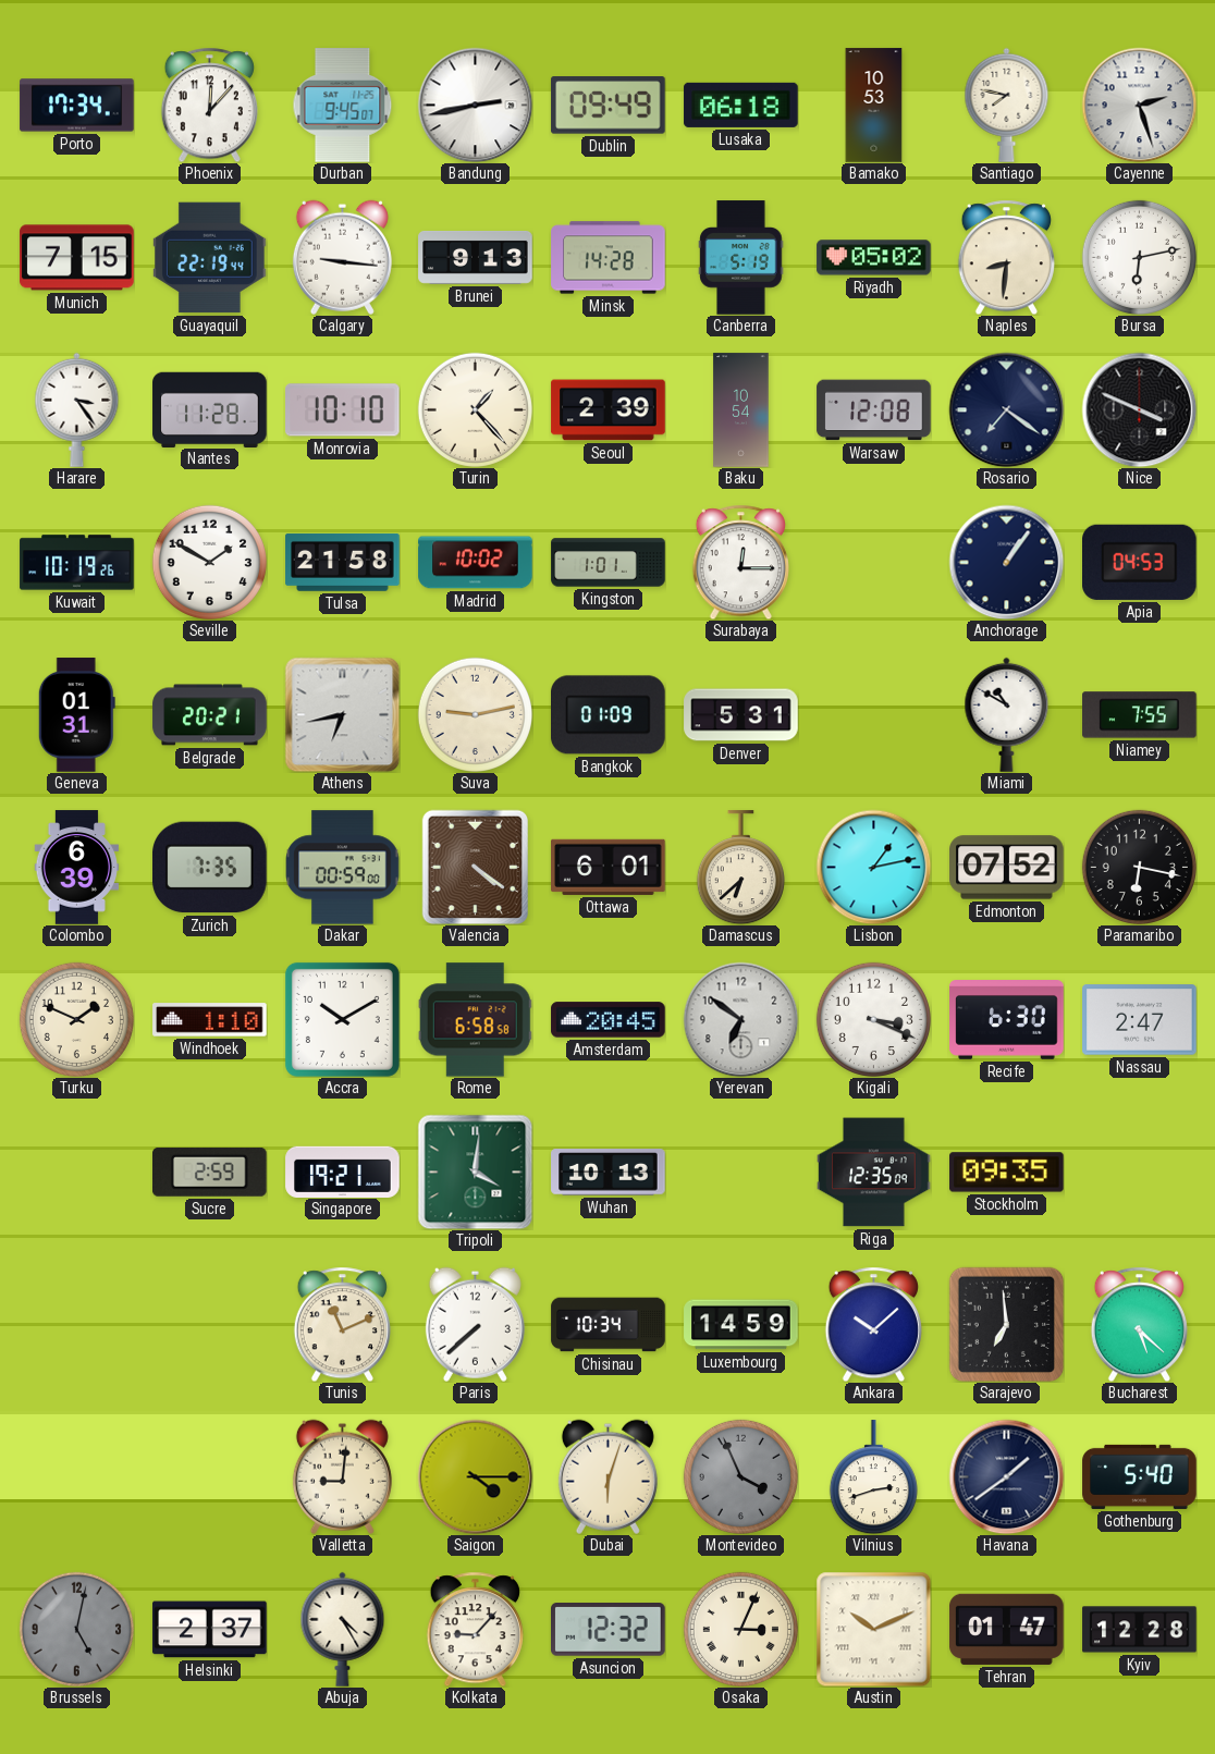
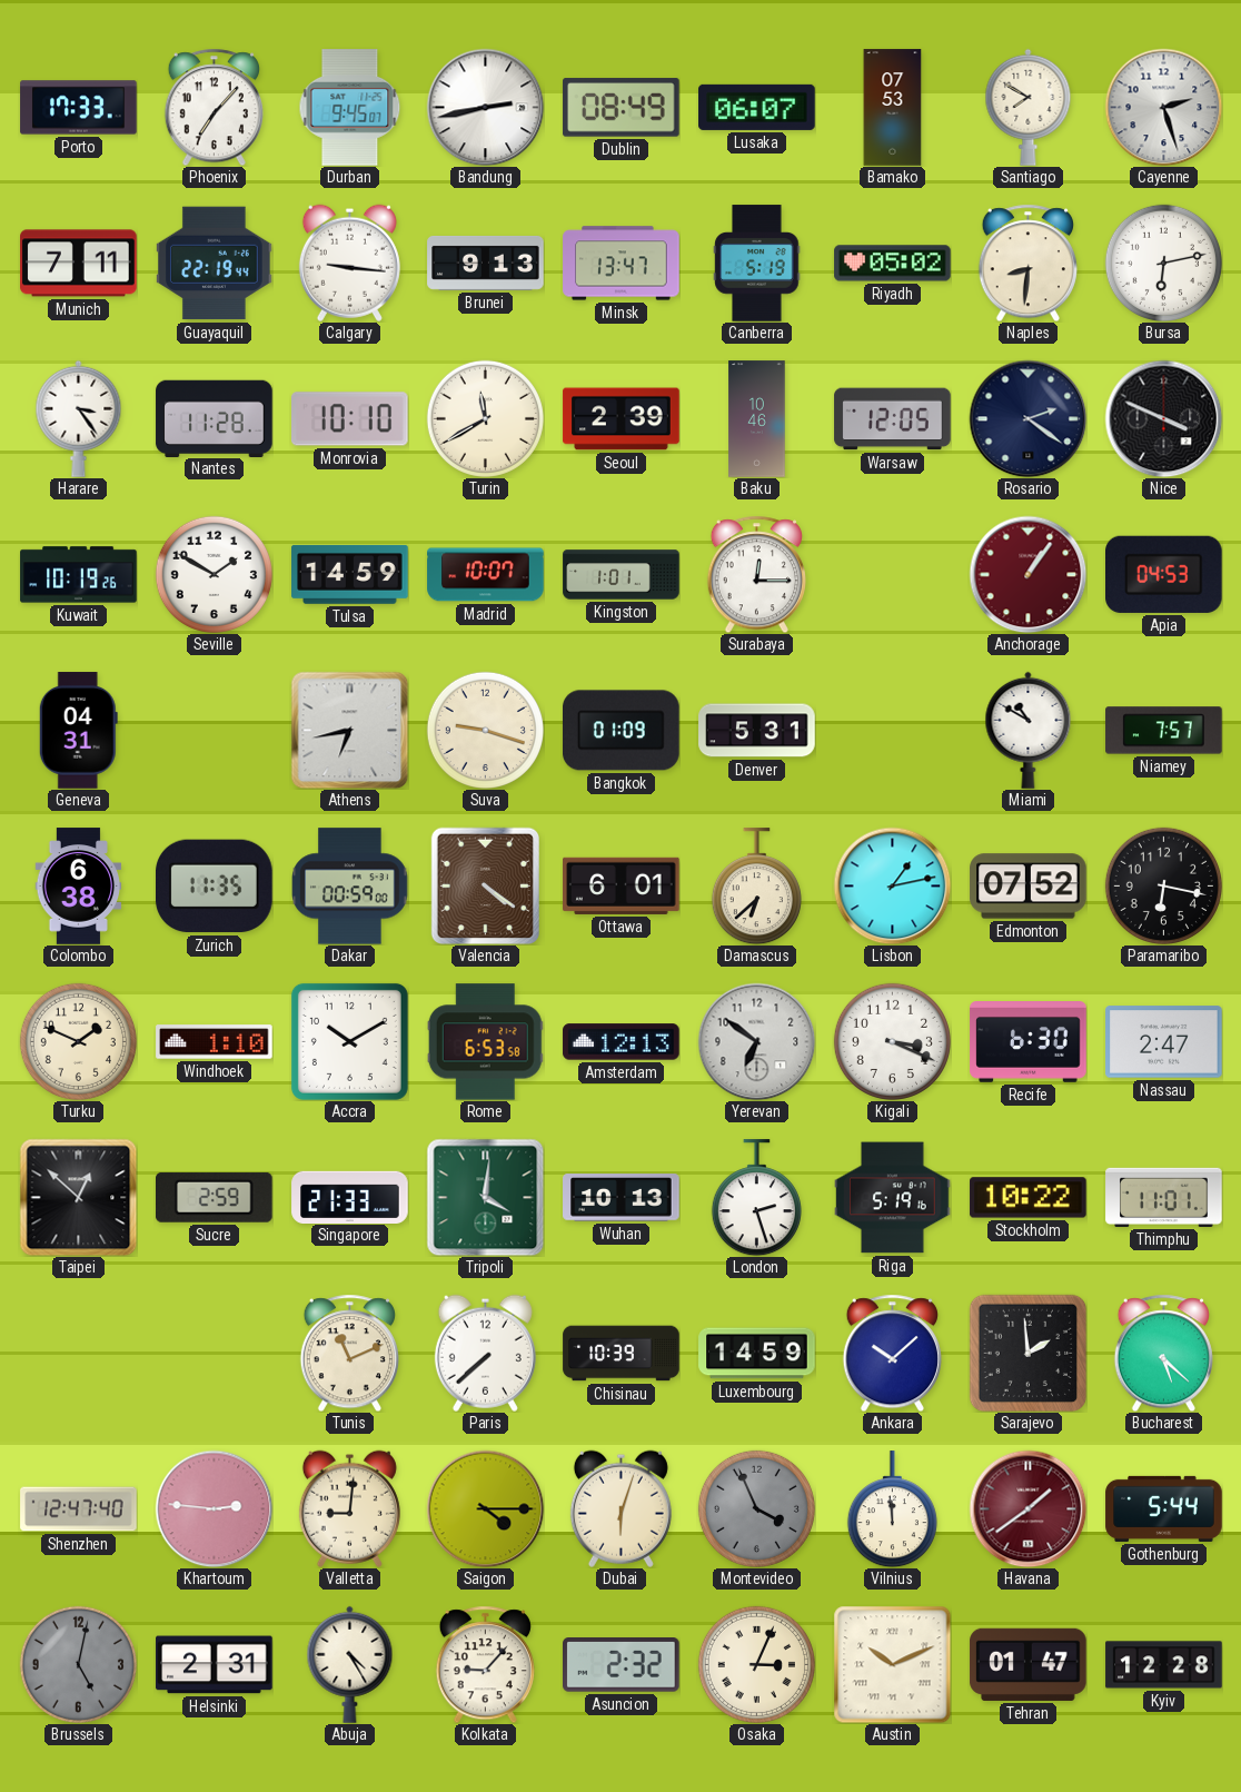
Porto: 17:34 -> 17:33 (79, 108)
Phoenix: 12:07 -> 7:07 (214, 107)
Dublin: 09:49 -> 08:49 (622, 108)
Lusaka: 06:18 -> 06:07 (757, 107)
Bamako: 10:53 -> 07:53 (893, 108)
Santiago: 7:47 -> 7:50 (1029, 107)
Munich: 7:15 -> 7:11 (79, 264)
Minsk: 14:28 -> 13:47 (622, 264)
Turin: 1:23 -> 11:40 (485, 418)
Baku: 10:54 -> 10:46 (757, 419)
Warsaw: 12:08 -> 12:05 (893, 419)
Rosario: 7:21 -> 2:21 (1027, 418)
Tulsa: 21:58 -> 14:59 (350, 574)
Madrid: 10:02 -> 10:07 (486, 575)
Anchorage dial: navy -> burgundy (1027, 574)
Geneva: 01:31 -> 04:31 (78, 731)
Belgrade: 20:21 -> none (210, 715)
Suva: 9:13 -> 9:18 (485, 730)
Niamey: 7:55 -> 7:57 (1164, 731)
Colombo: 6:39 -> 6:38 (79, 887)
Zurich: 7:35 -> 11:35 (215, 887)
Rome: 6:58 -> 6:53 (485, 1042)
Amsterdam: 20:45 -> 12:13 (622, 1042)
Taipei: none -> 12:52 (78, 1197)
Singapore: 19:21 -> 21:33 (350, 1197)
London: none -> 2:27 (756, 1198)
Riga: 12:35 -> 5:19 (893, 1198)
Stockholm: 09:35 -> 10:22 (1029, 1198)
Thimphu: none -> 11:01 (1164, 1197)
Chisinau: 10:34 -> 10:39 (622, 1354)
Sarajevo: 6:59 -> 1:59 (1027, 1353)
Shenzhen: none -> 12:47 (79, 1509)
Khartoum: none -> 2:46 (214, 1508)
Vilnius: 2:42 -> 11:59 (892, 1509)
Havana dial: navy -> burgundy (1027, 1508)
Gothenburg: 5:40 -> 5:44 (1164, 1508)
Helsinki: 2:37 -> 2:31 (215, 1665)
Asuncion: 12:32 -> 2:32 (622, 1665)
